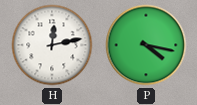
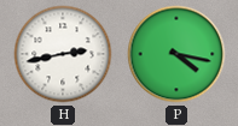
H: 12:13 -> 2:43 (63, 54)
